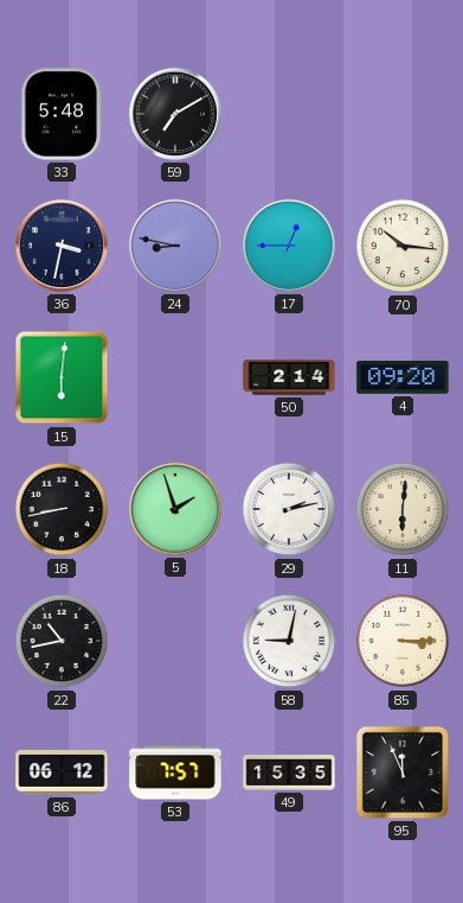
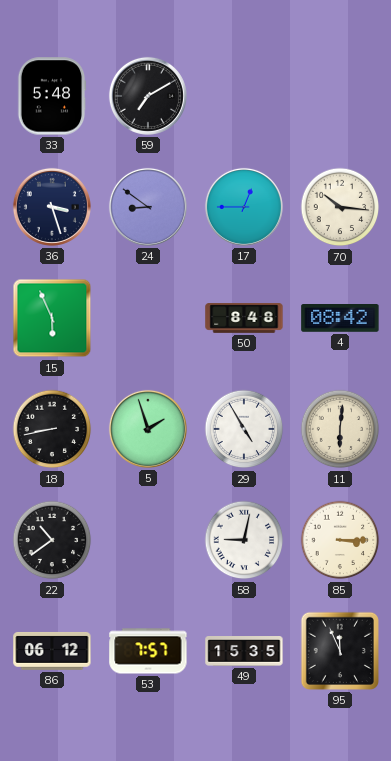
36: 3:32 -> 3:27 (52, 207)
24: 8:47 -> 8:51 (148, 207)
15: 6:01 -> 5:56 (52, 318)
50: 2:14 -> 8:48 (244, 318)
4: 09:20 -> 08:42 (340, 319)
29: 2:13 -> 4:55 (244, 429)
22: 10:43 -> 10:39 (52, 540)
